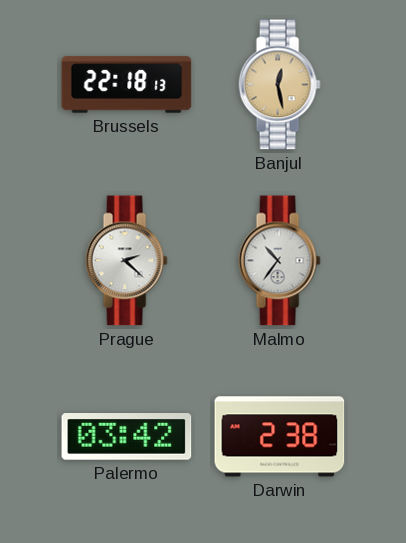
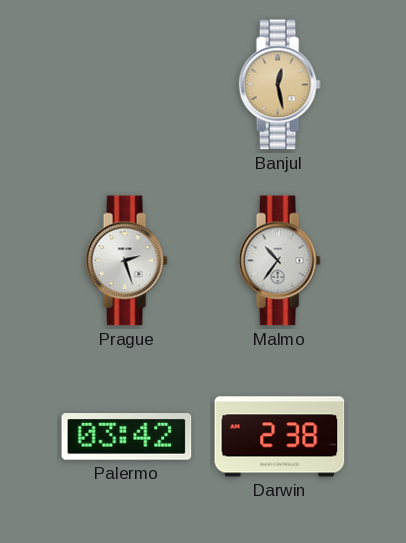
Brussels: 22:18 -> none (127, 85)
Prague: 2:22 -> 2:27 (126, 261)
